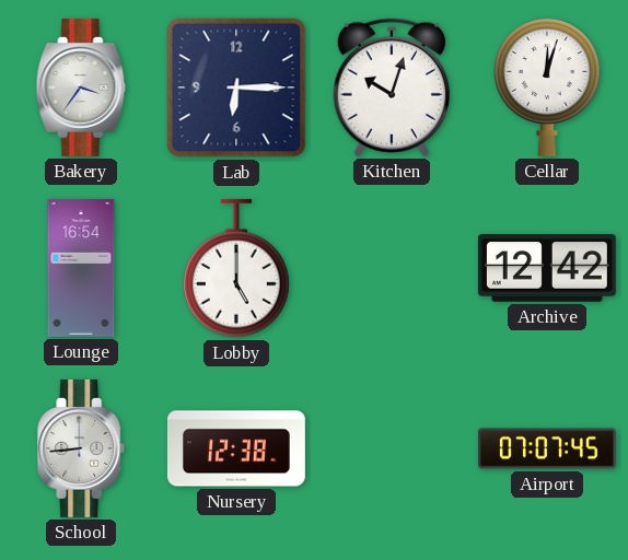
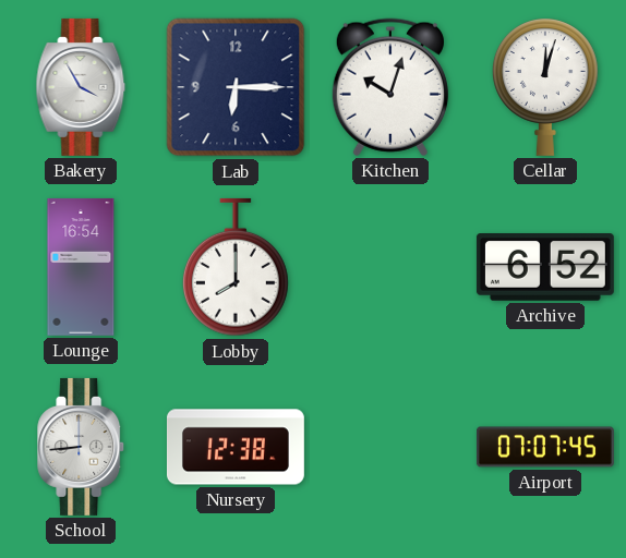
Bakery: 3:36 -> 3:55 (81, 87)
Lobby: 5:00 -> 8:00 (236, 267)
Archive: 12:42 -> 6:52 (545, 267)
